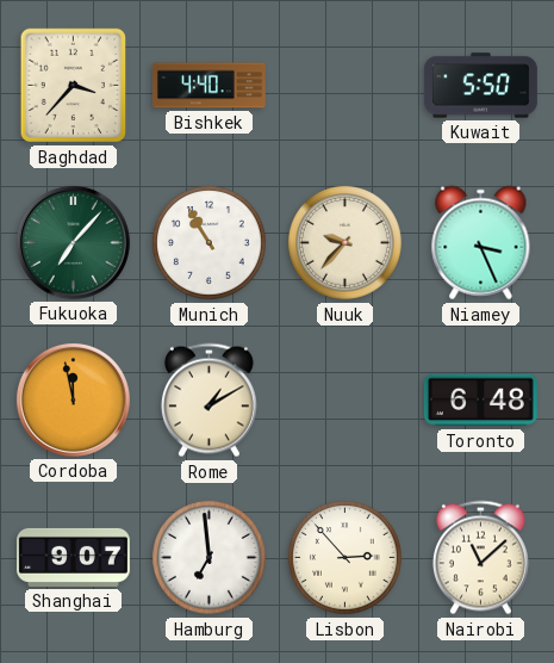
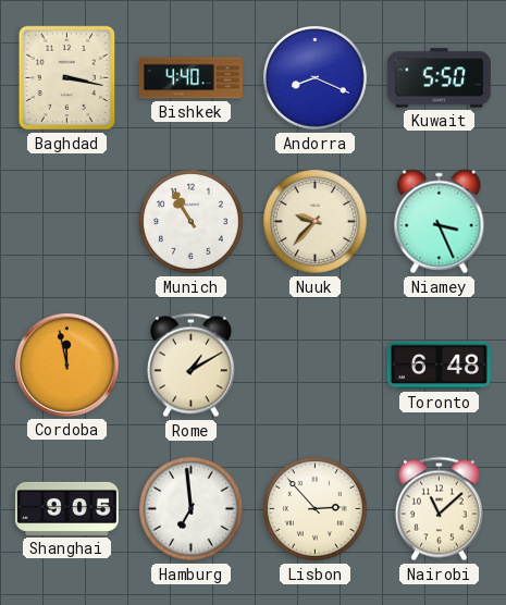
Baghdad: 3:37 -> 3:17 (67, 78)
Andorra: none -> 8:19 (316, 78)
Fukuoka: 7:07 -> none (73, 242)
Shanghai: 9:07 -> 9:05 (66, 508)
